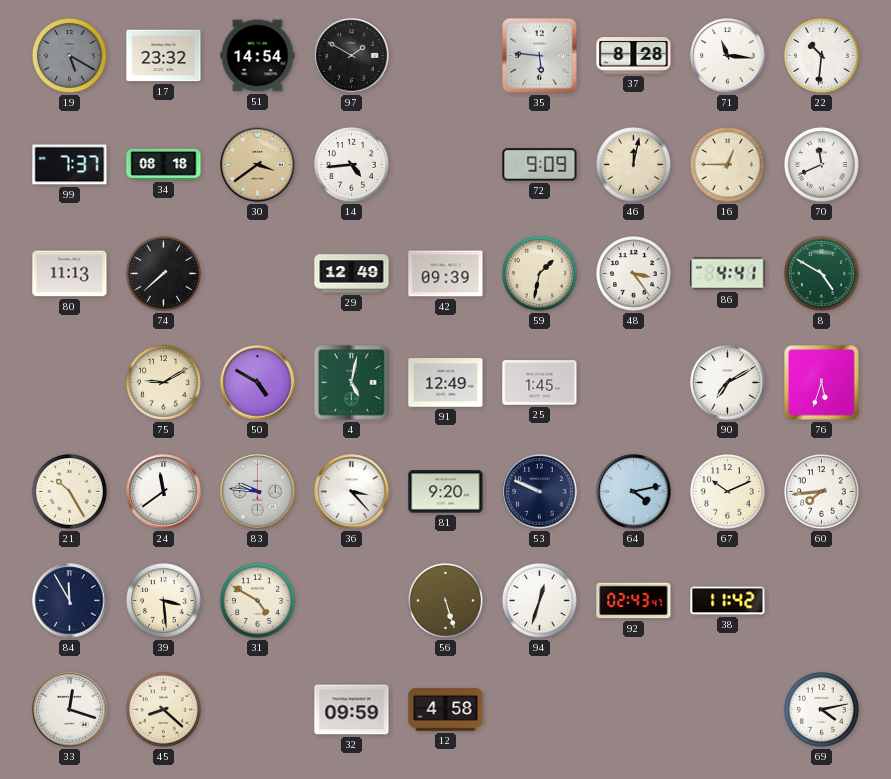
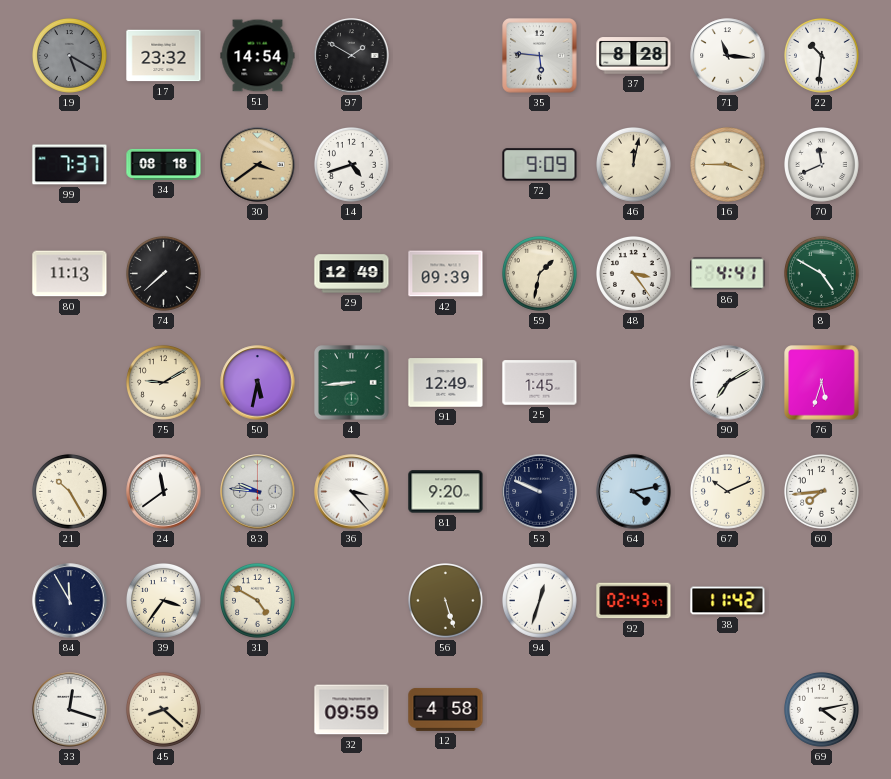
14: 4:44 -> 4:42 (352, 165)
16: 12:45 -> 3:45 (728, 165)
50: 4:50 -> 5:32 (258, 383)
4: 5:02 -> 8:44 (352, 383)
39: 3:29 -> 3:36 (164, 601)
